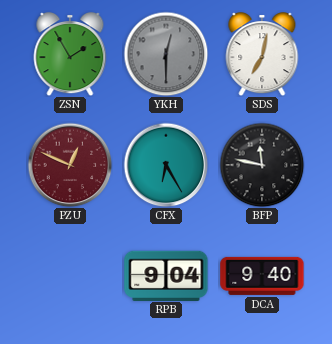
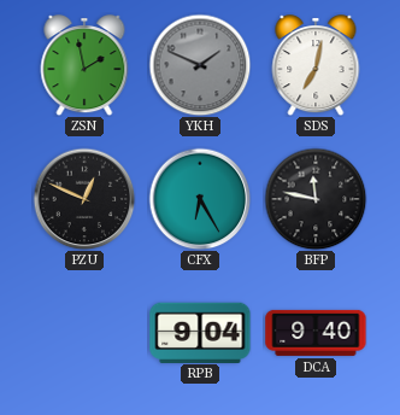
ZSN: 1:55 -> 1:58 (84, 65)
YKH: 12:30 -> 1:49 (200, 65)
PZU dial: burgundy -> black (84, 199)
